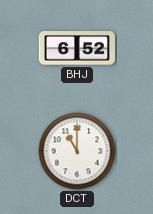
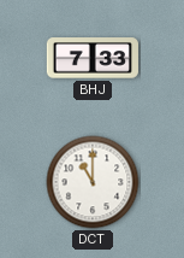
BHJ: 6:52 -> 7:33 (93, 58)
